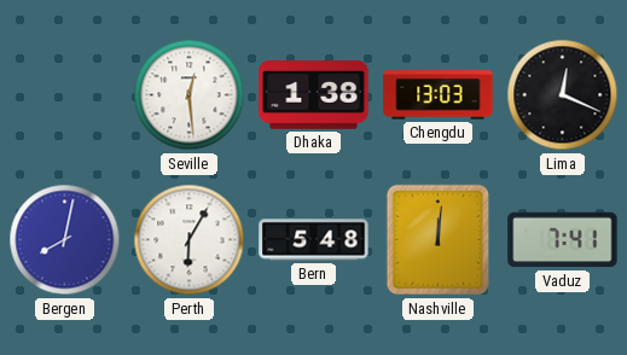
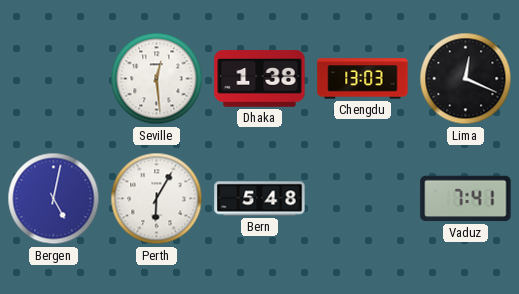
Bergen: 8:02 -> 5:02 (54, 199)
Nashville: 12:01 -> none (439, 240)
